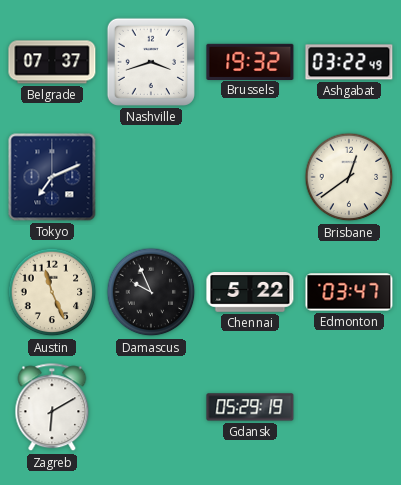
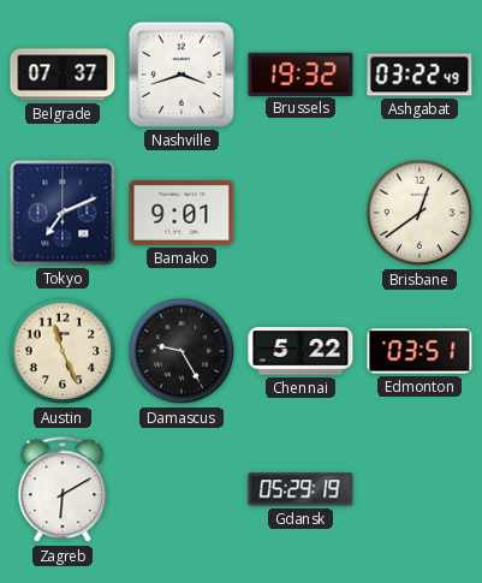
Bamako: none -> 9:01 (182, 213)
Damascus: 9:56 -> 9:25 (182, 351)
Edmonton: 03:47 -> 03:51 (419, 351)
